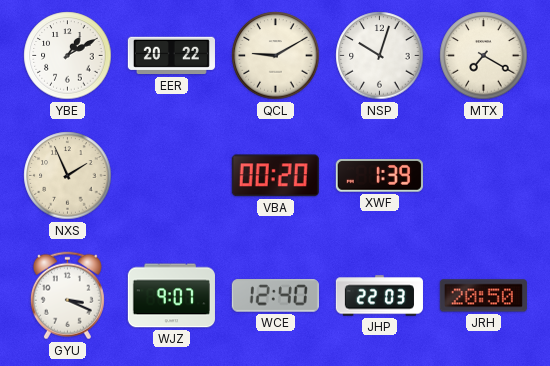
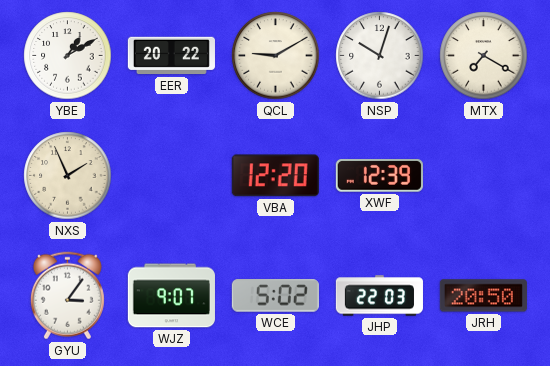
VBA: 00:20 -> 12:20 (275, 176)
XWF: 1:39 -> 12:39 (379, 176)
GYU: 3:19 -> 3:06 (67, 296)
WCE: 12:40 -> 5:02 (275, 296)
